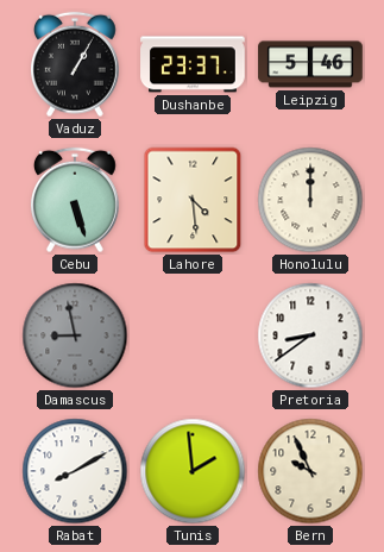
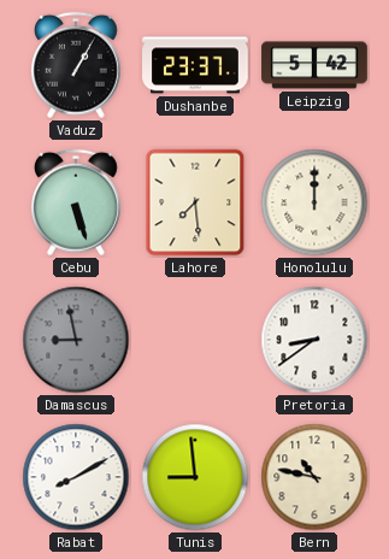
Leipzig: 5:46 -> 5:42 (314, 65)
Lahore: 4:29 -> 7:29 (195, 202)
Tunis: 1:59 -> 8:59 (195, 477)
Bern: 9:56 -> 10:47 (314, 477)
